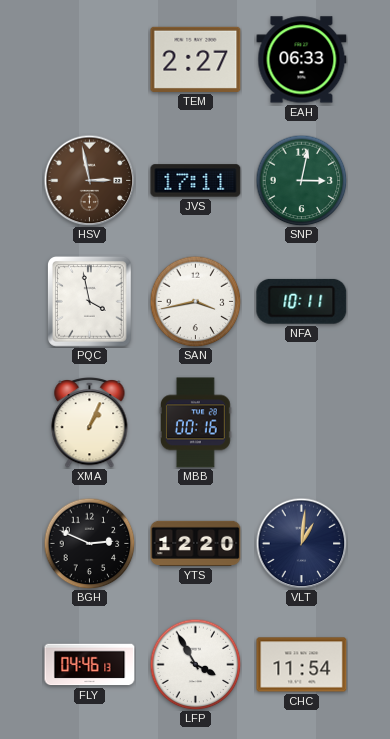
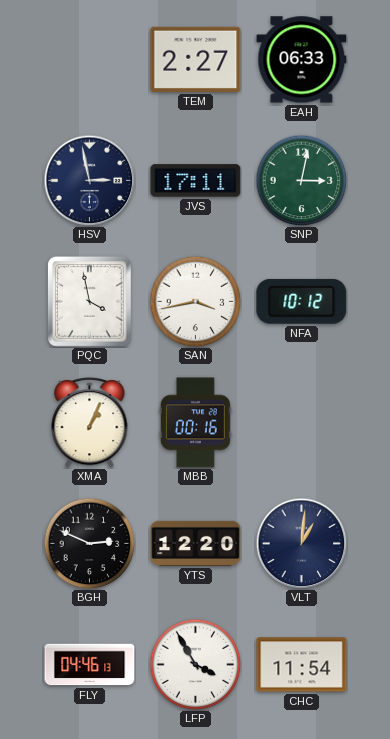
HSV dial: brown -> navy (89, 180)
NFA: 10:11 -> 10:12 (302, 301)
